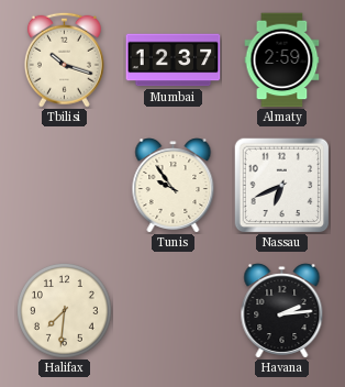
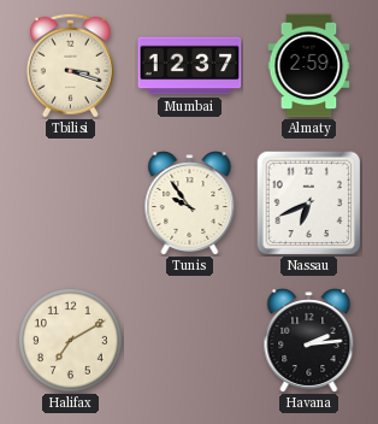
Tbilisi: 10:18 -> 3:18 (70, 65)
Halifax: 7:31 -> 7:10 (71, 341)
